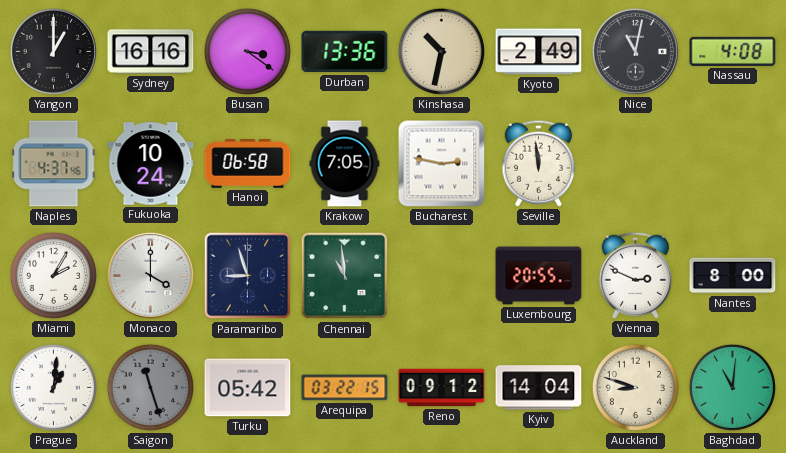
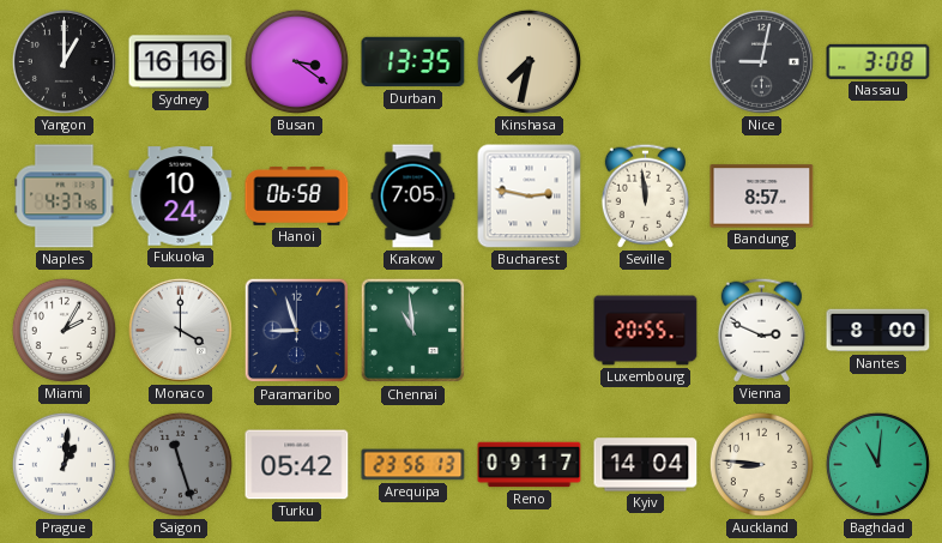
Durban: 13:36 -> 13:35 (413, 62)
Kinshasa: 10:32 -> 7:32 (529, 61)
Kyoto: 2:49 -> none (539, 52)
Nice: 11:02 -> 9:02 (761, 61)
Nassau: 4:08 -> 3:08 (878, 61)
Bandung: none -> 8:57 (762, 197)
Arequipa: 03:22 -> 23:56 (413, 465)
Reno: 09:12 -> 09:17 (530, 465)
Auckland: 8:48 -> 8:46 (761, 464)
